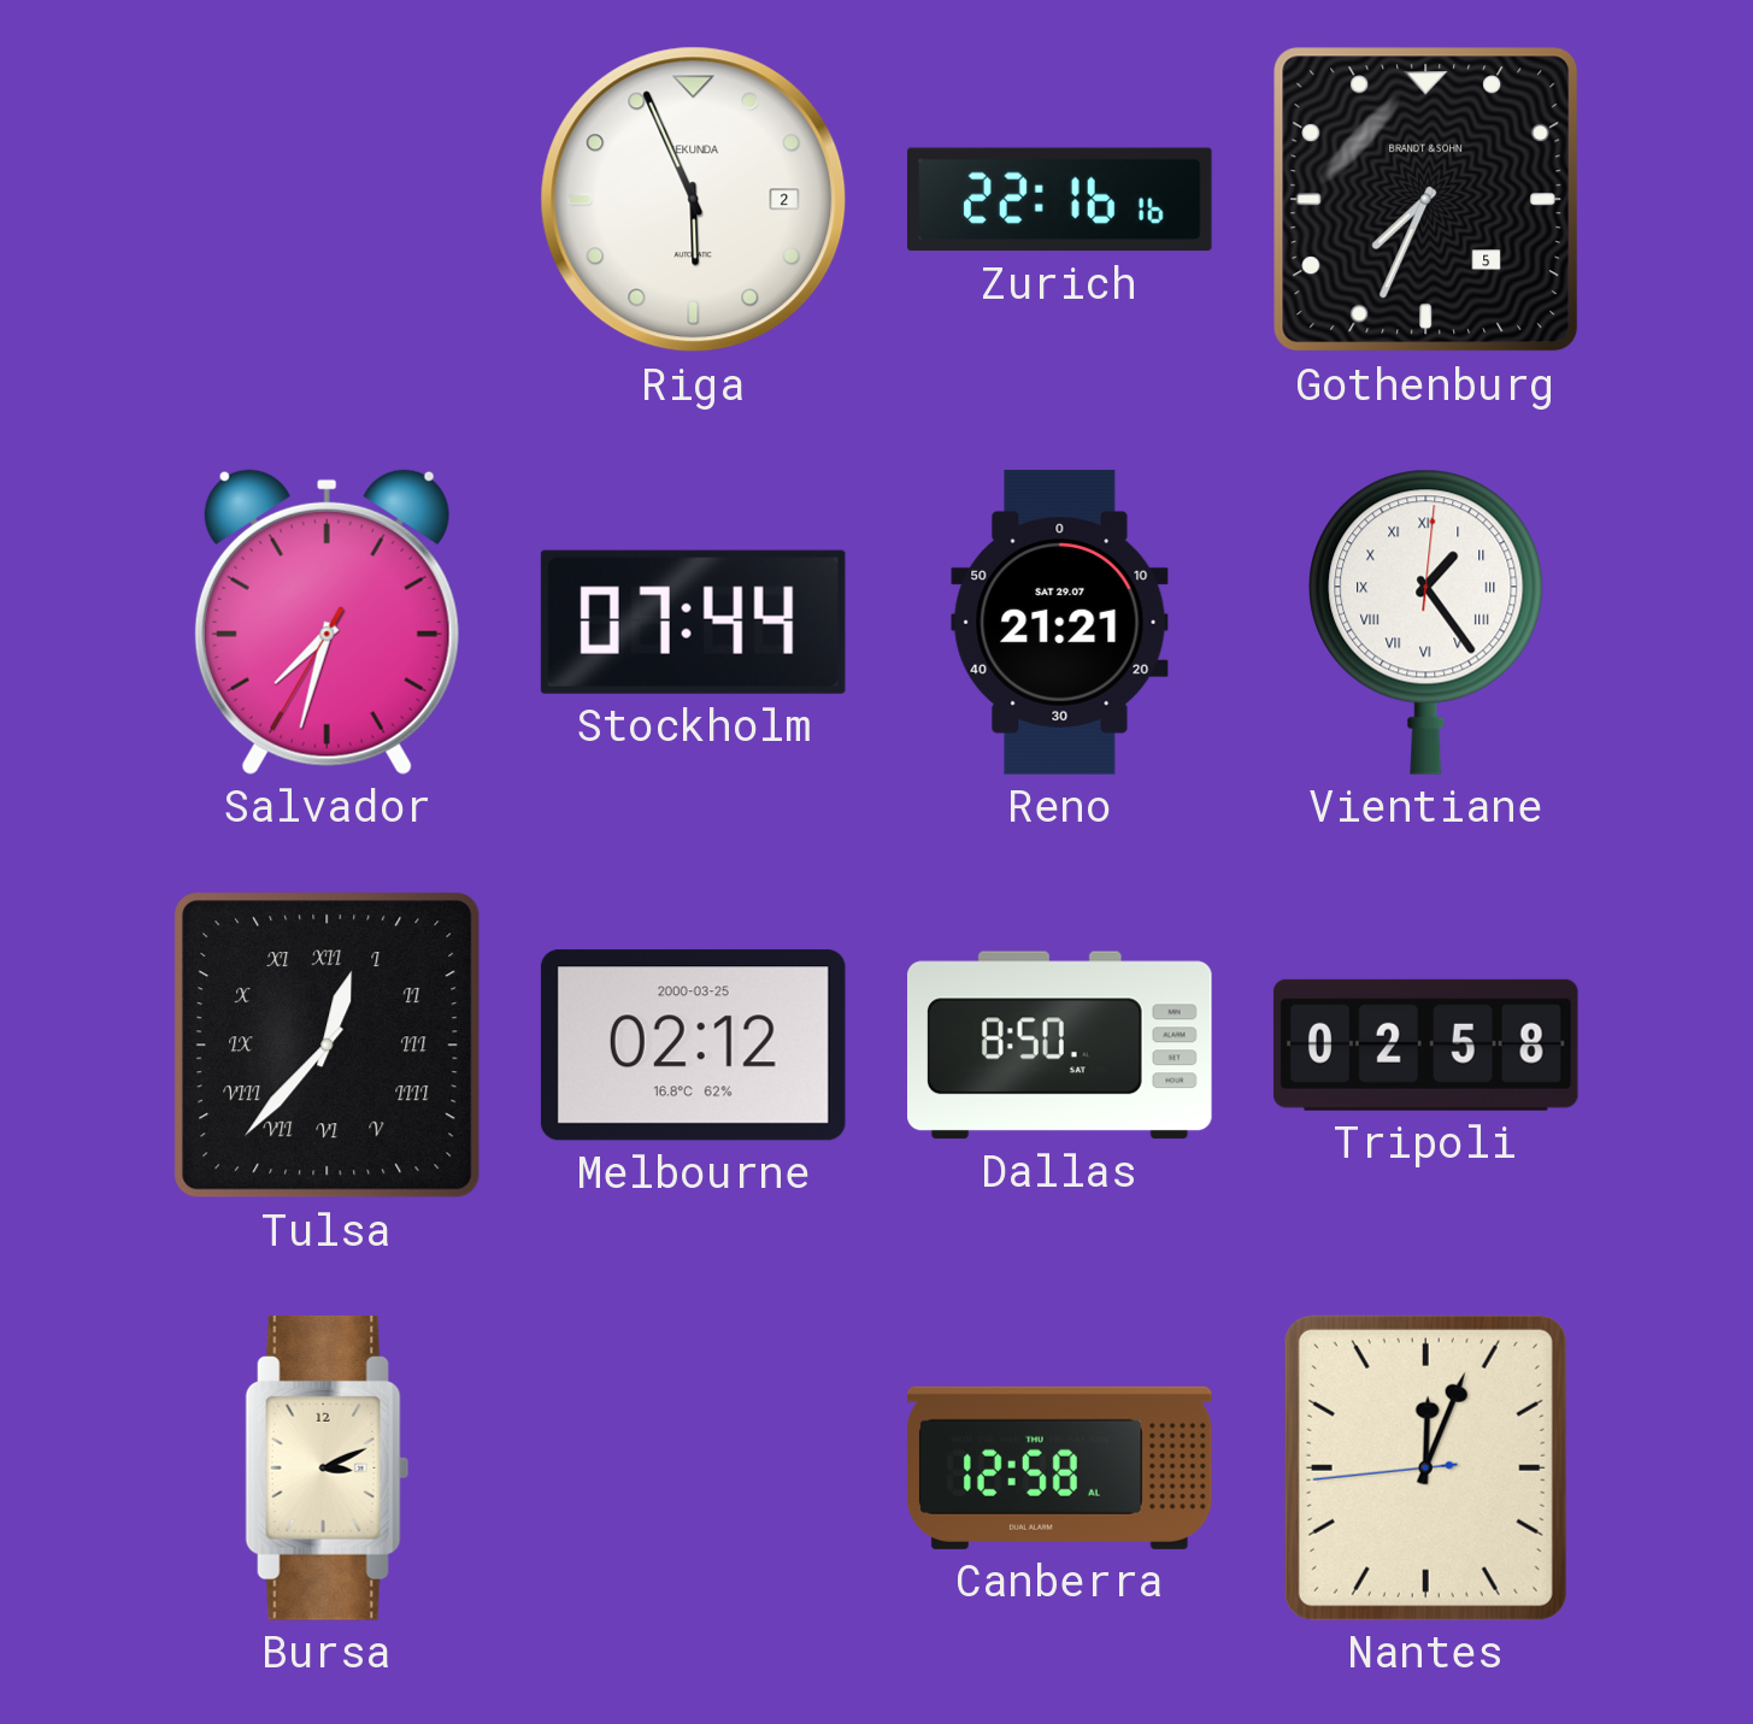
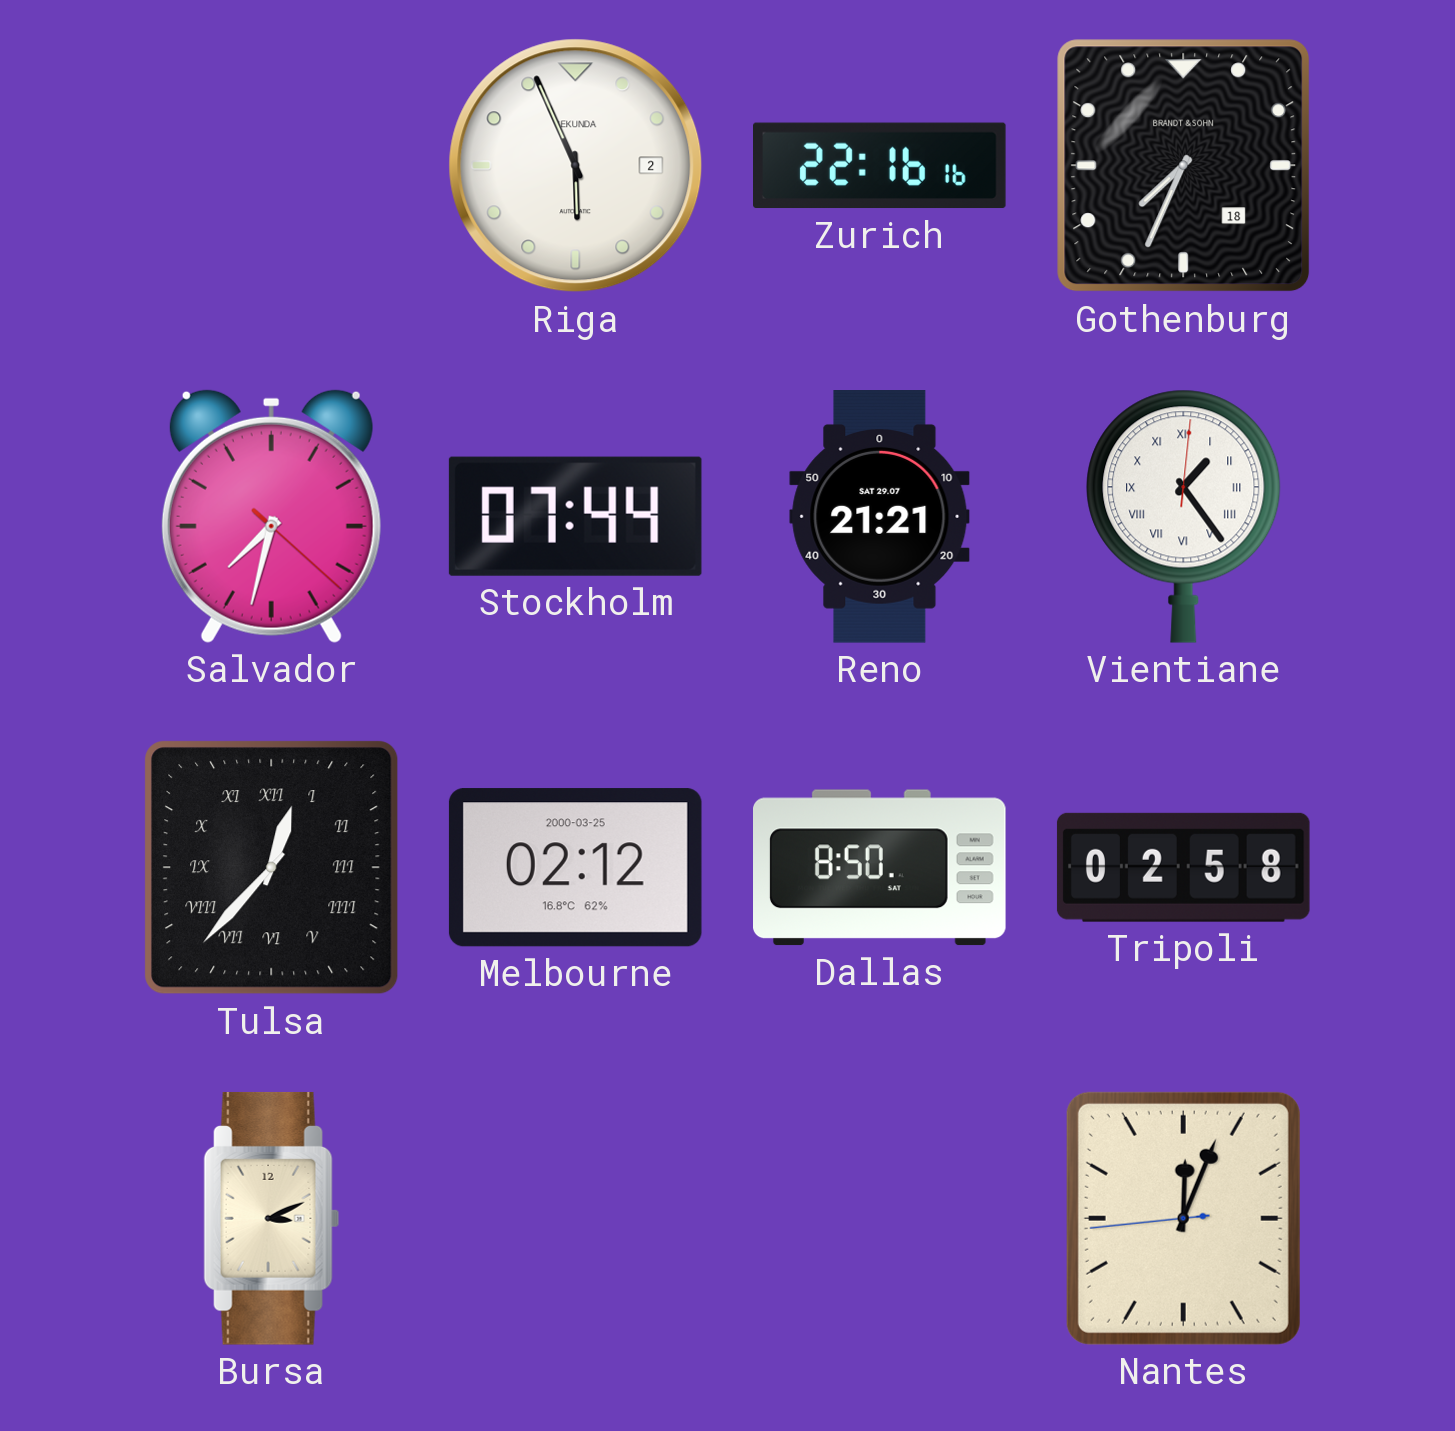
Gothenburg date: 5 -> 18 (1184, 166)
Salvador: 7:32:35 -> 7:32:22 (271, 516)
Canberra: 12:58 -> none (1059, 1467)
